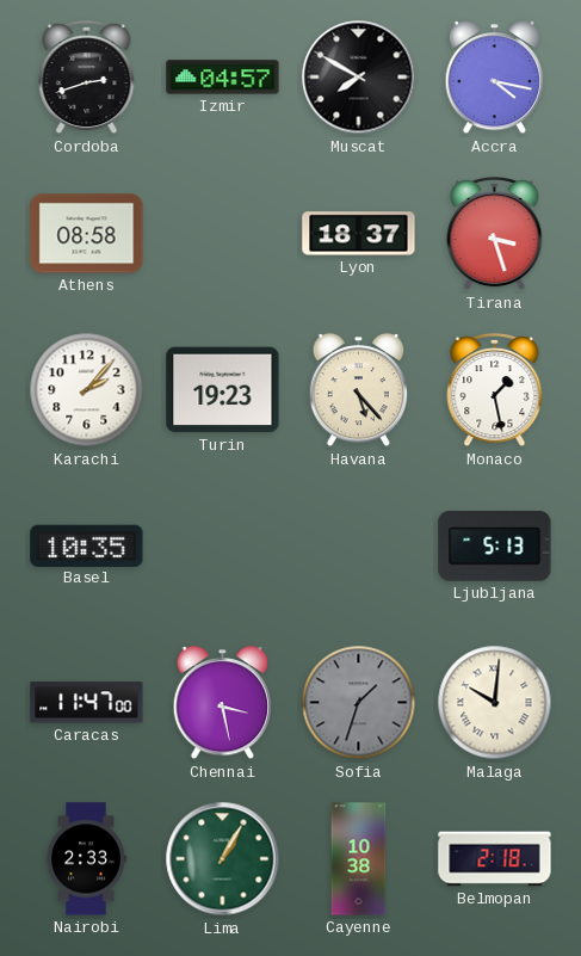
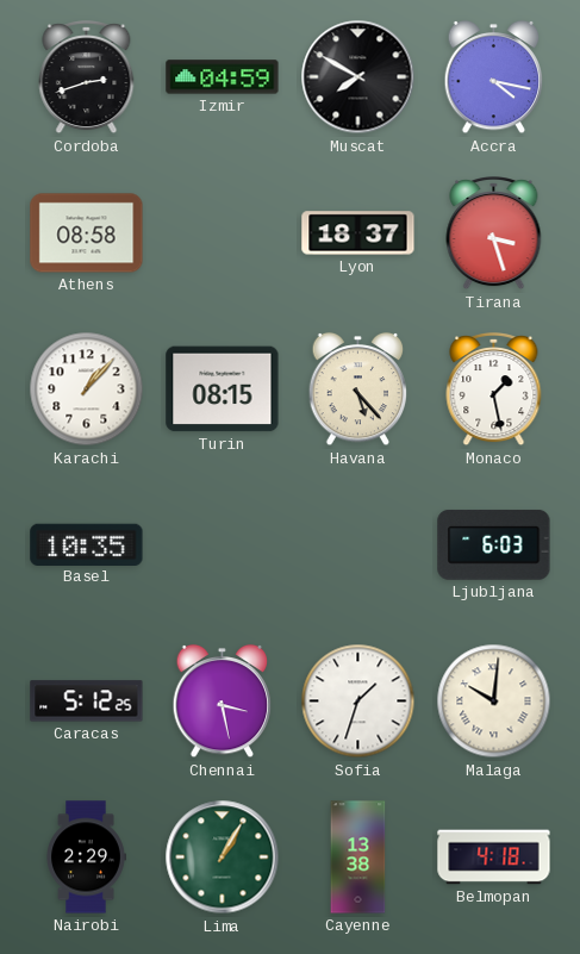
Izmir: 04:57 -> 04:59 (223, 77)
Karachi: 2:07 -> 1:07 (87, 389)
Turin: 19:23 -> 08:15 (223, 389)
Ljubljana: 5:13 -> 6:03 (494, 544)
Caracas: 11:47 -> 5:12 (87, 702)
Sofia dial: grey -> white (358, 702)
Nairobi: 2:33 -> 2:29 (86, 858)
Cayenne: 10:38 -> 13:38 (358, 858)
Belmopan: 2:18 -> 4:18 (494, 858)
